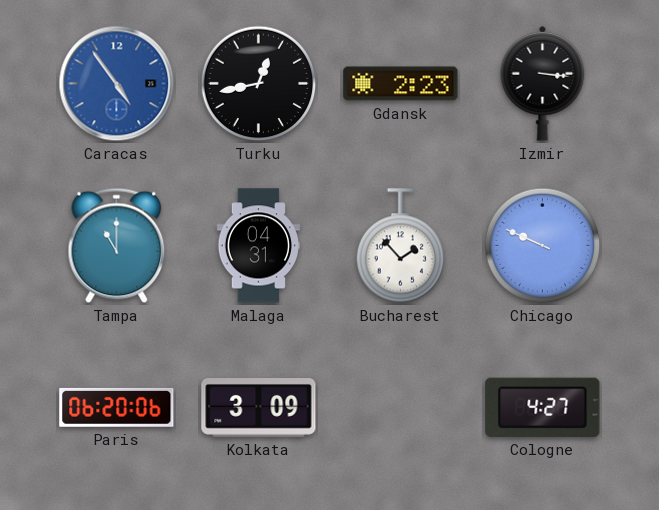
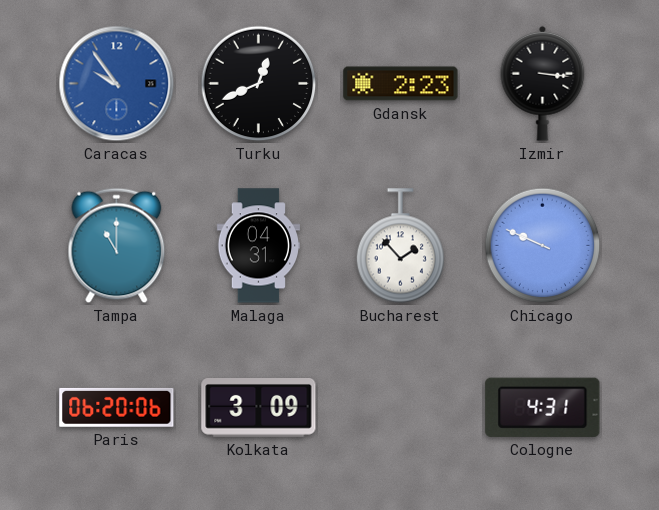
Caracas: 4:54 -> 9:54 (117, 84)
Turku: 12:43 -> 12:41 (259, 84)
Cologne: 4:27 -> 4:31 (543, 407)
